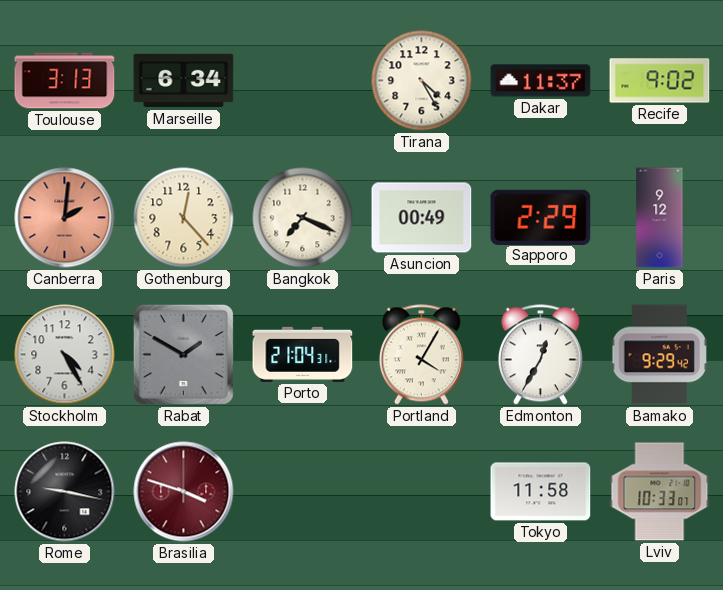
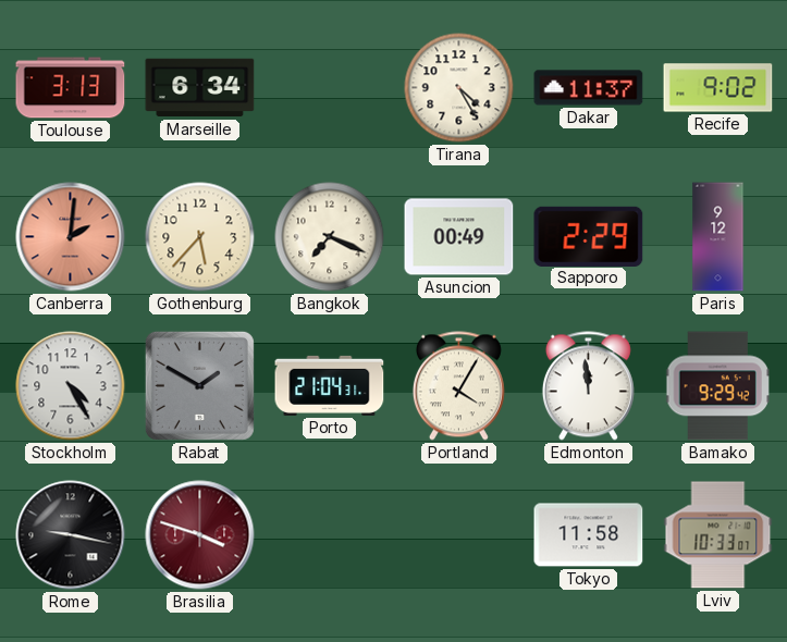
Gothenburg: 12:23 -> 5:37 (200, 237)
Edmonton: 12:35 -> 11:59 (588, 386)
